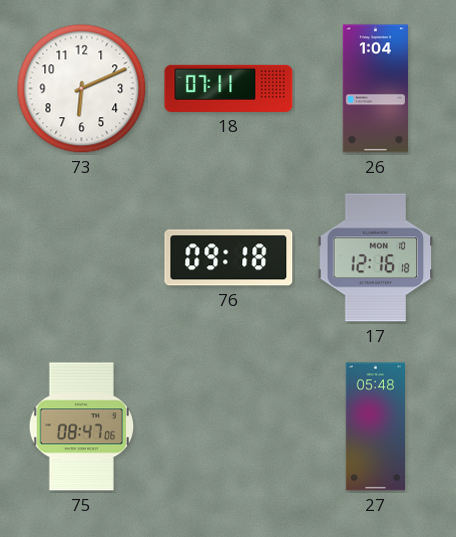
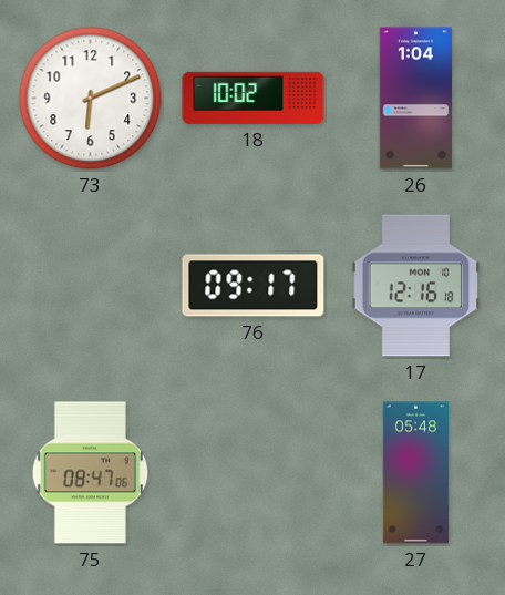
18: 07:11 -> 10:02 (254, 98)
76: 09:18 -> 09:17 (254, 286)
